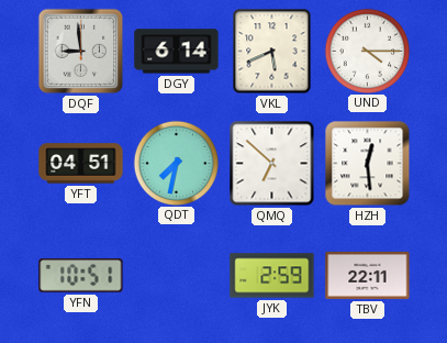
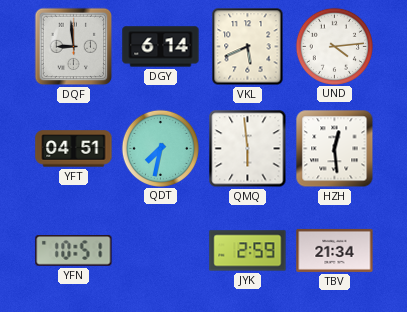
UND: 4:15 -> 4:14 (334, 46)
QMQ: 6:52 -> 5:59 (248, 149)
TBV: 22:11 -> 21:34 (335, 250)
